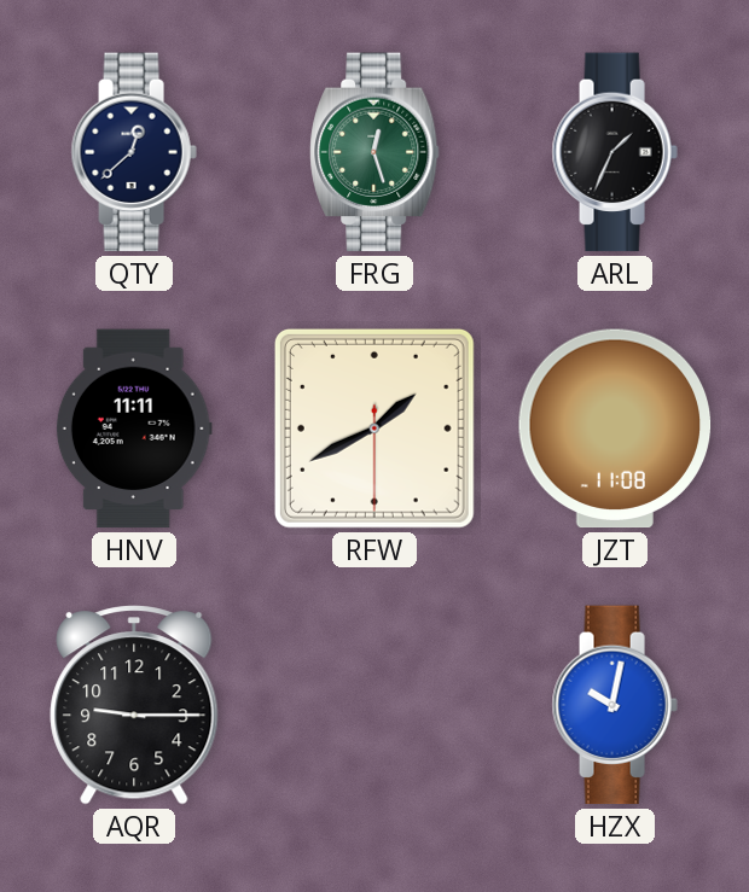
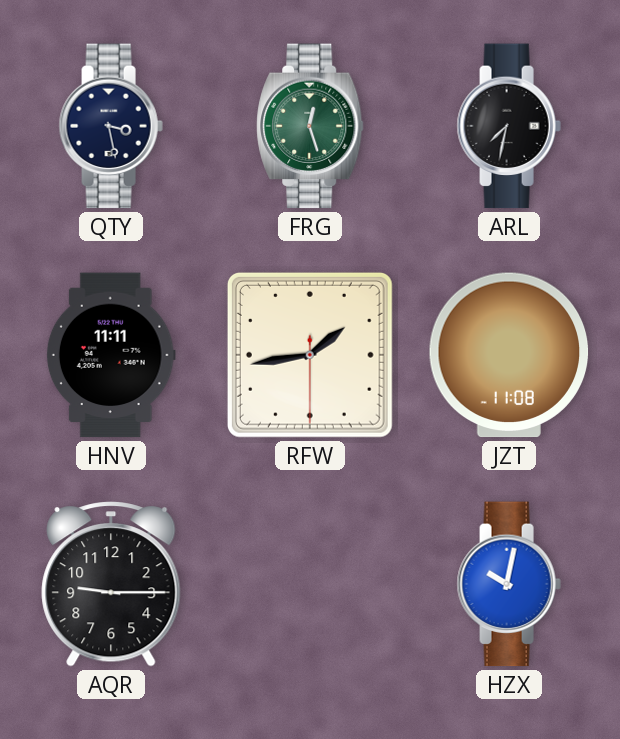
QTY: 12:38 -> 3:28 (111, 126)
ARL: 1:34 -> 7:32 (509, 126)
RFW: 1:40 -> 1:43 (310, 355)
